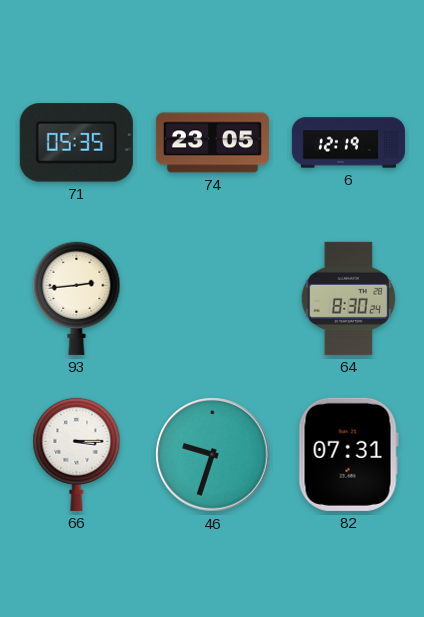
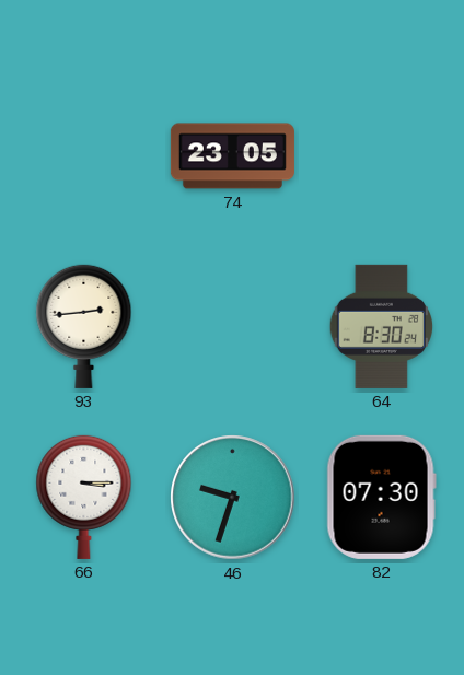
71: 05:35 -> none (76, 143)
6: 12:19 -> none (348, 143)
82: 07:31 -> 07:30 (381, 497)
